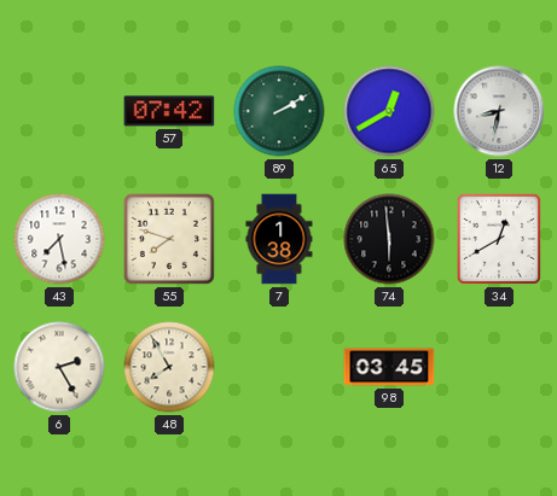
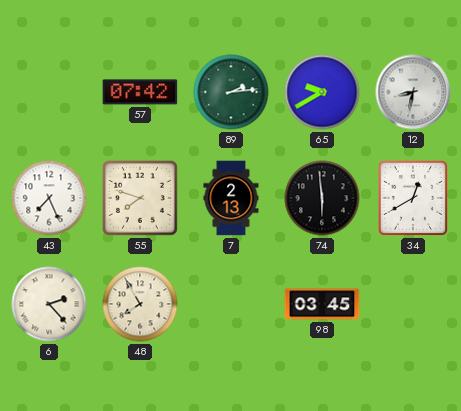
89: 2:10 -> 2:14 (231, 92)
65: 12:40 -> 9:40 (322, 92)
43: 7:28 -> 7:26 (49, 198)
7: 1:38 -> 2:13 (231, 198)
6: 2:25 -> 2:23 (49, 304)
